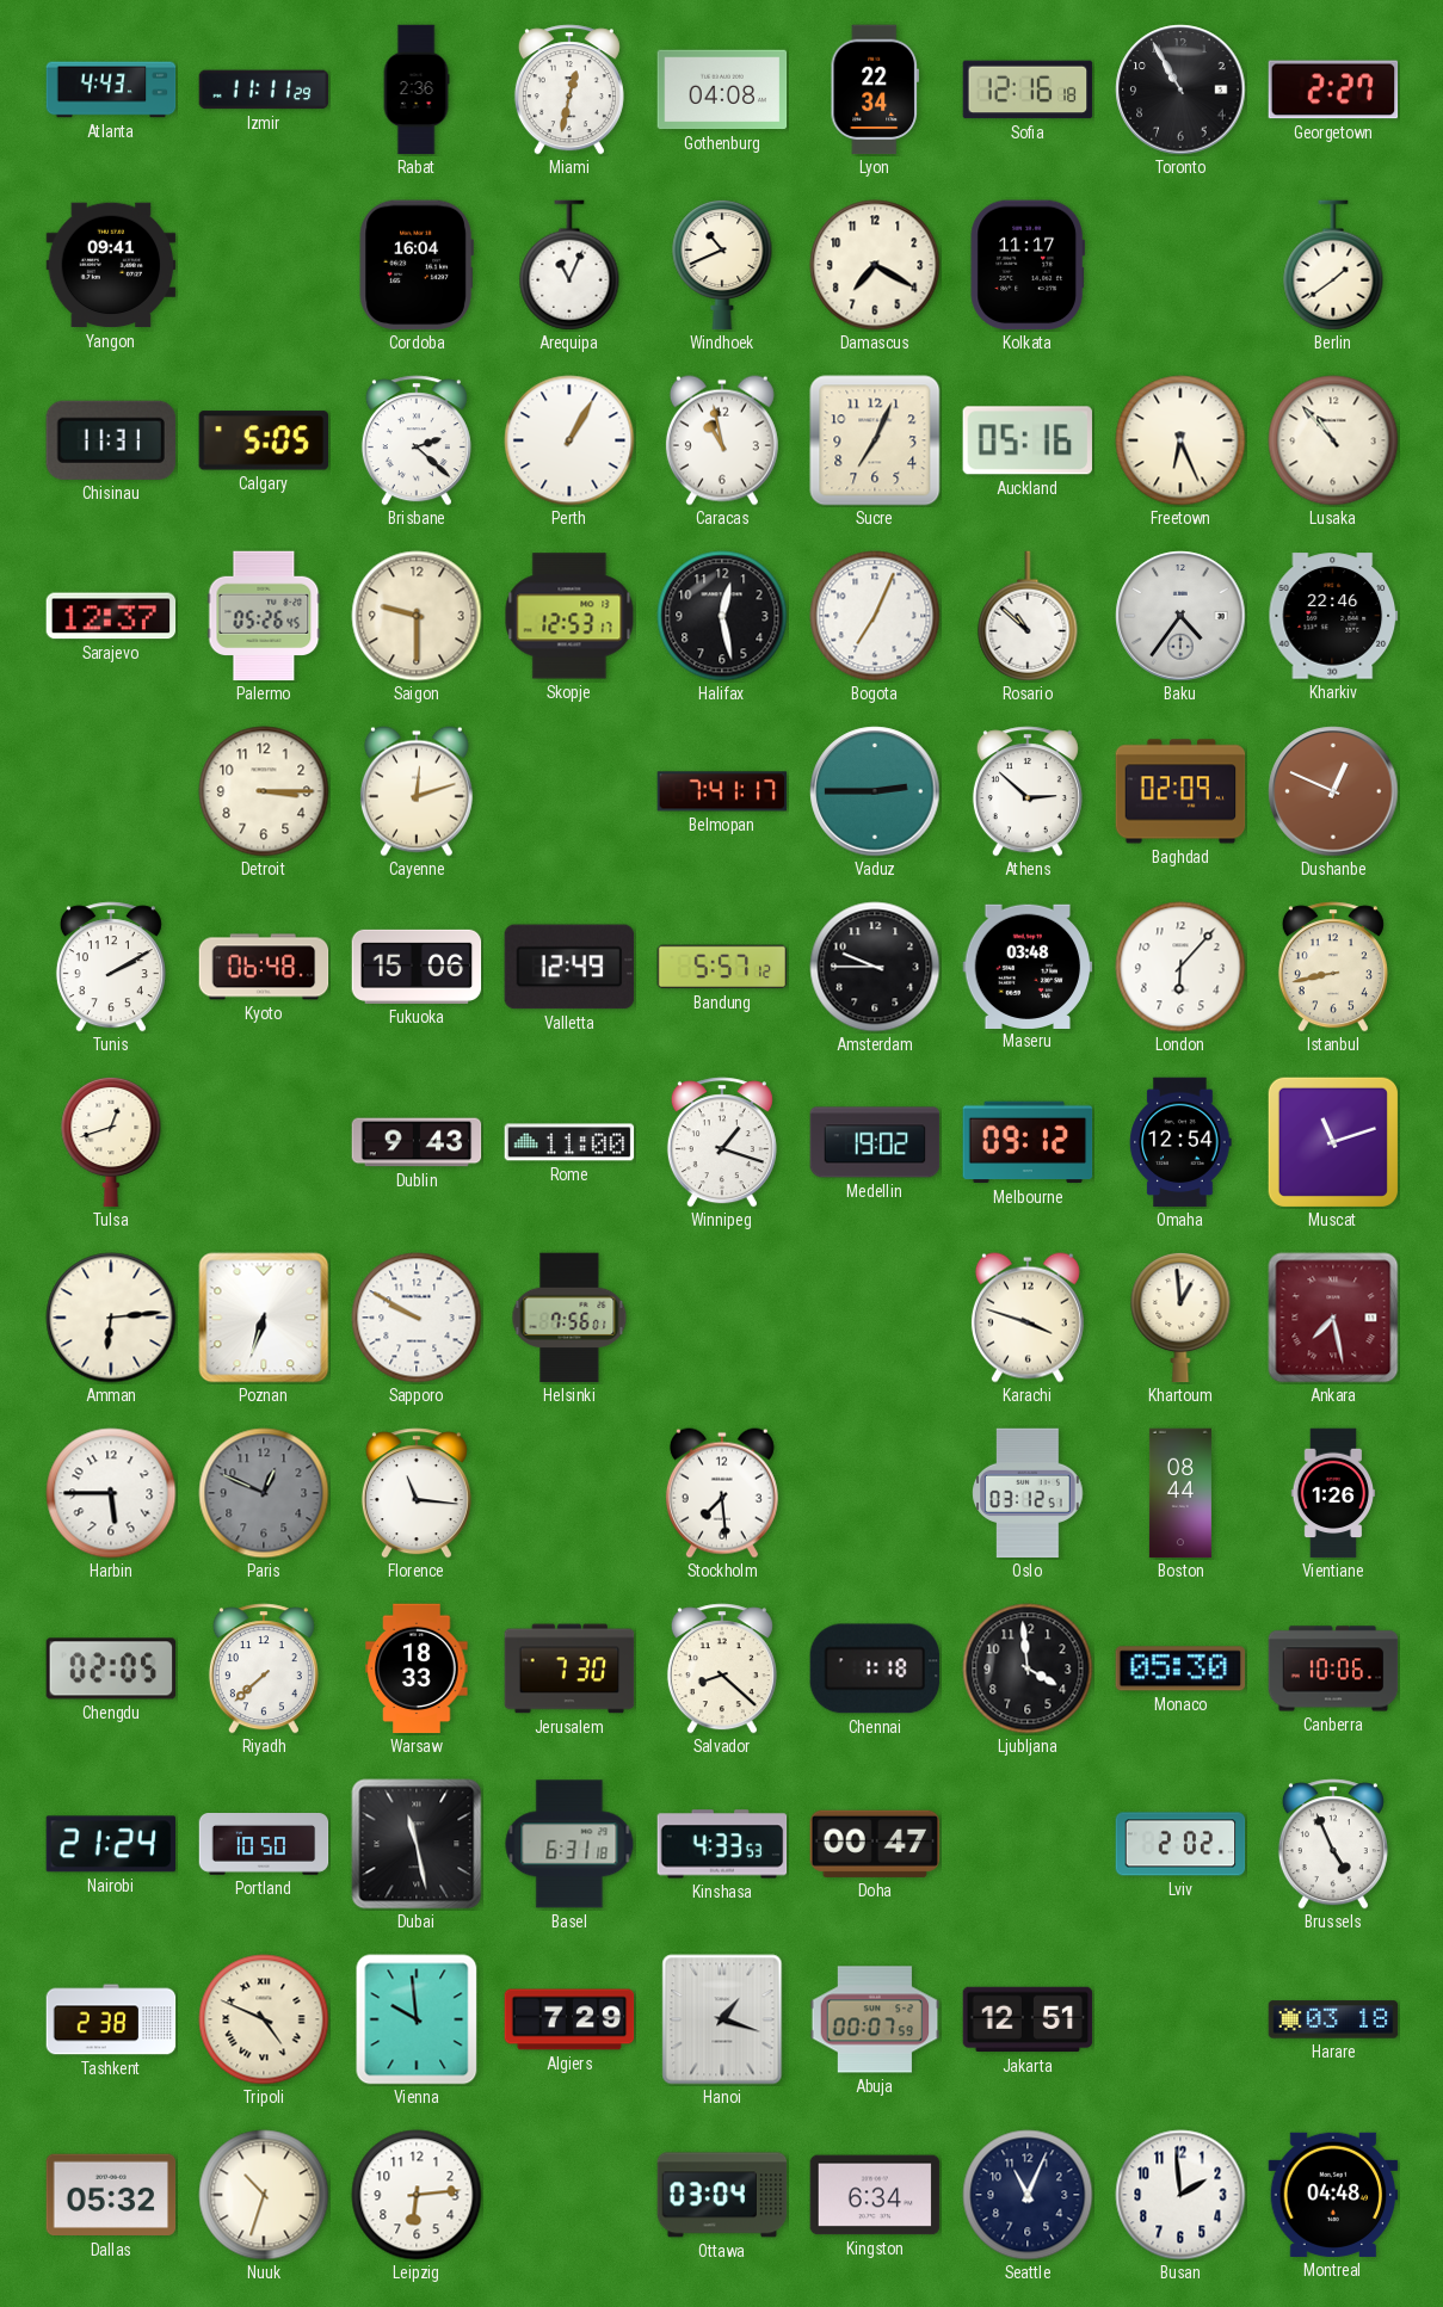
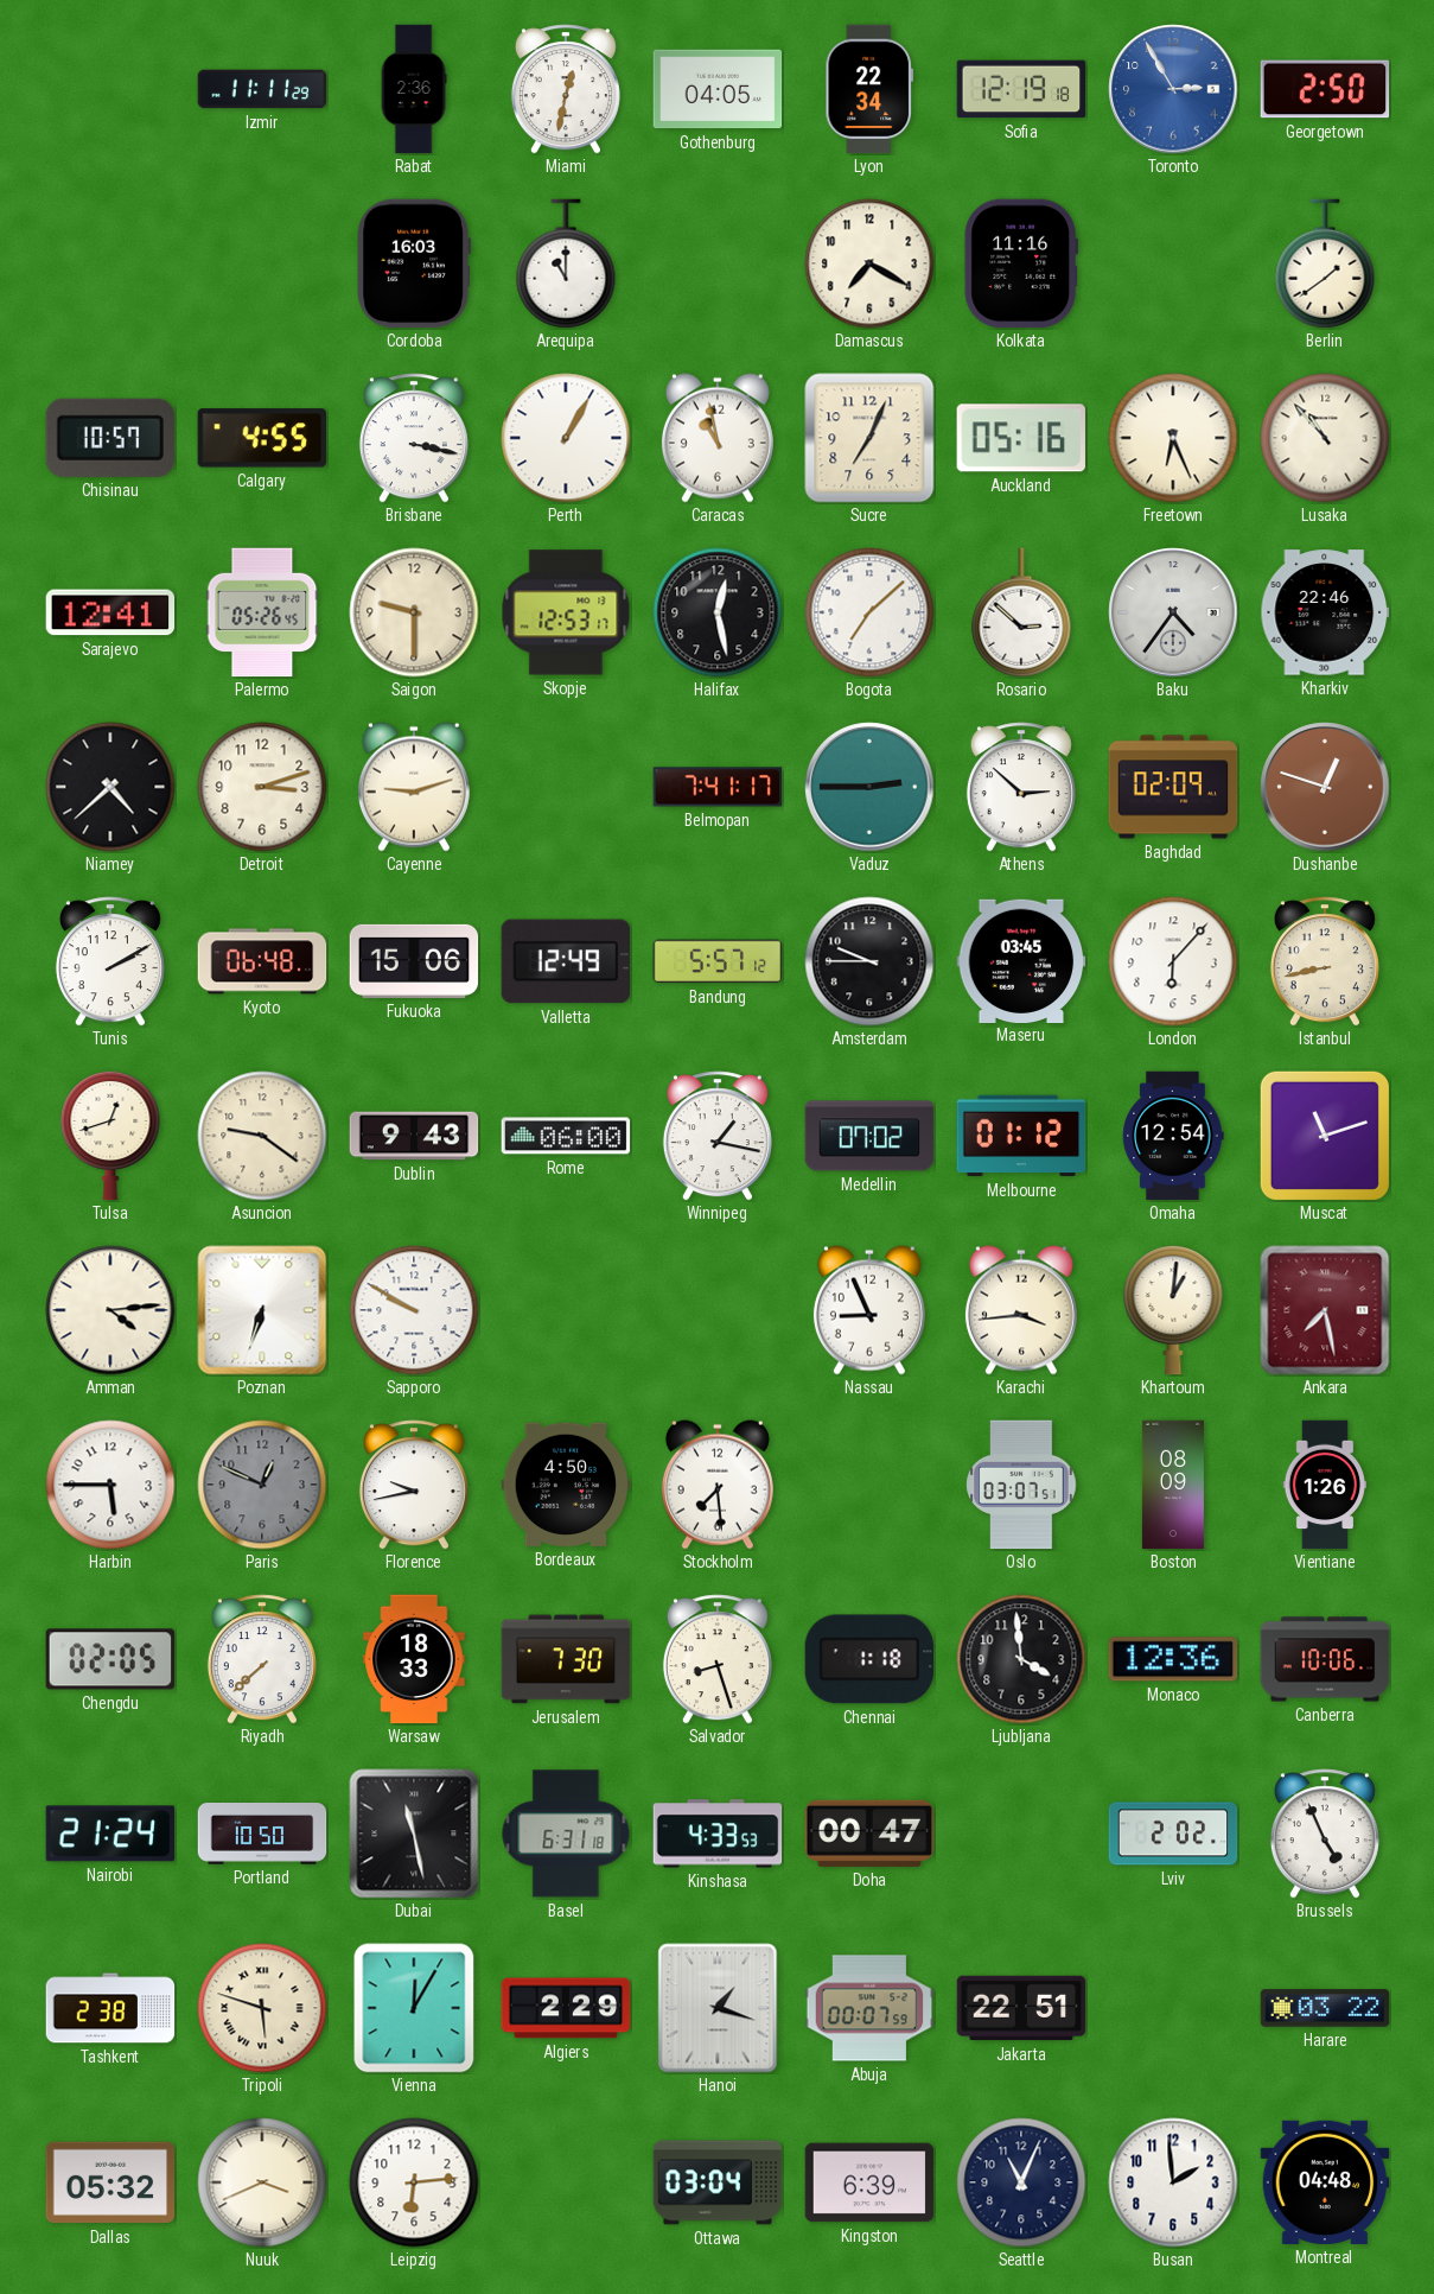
Atlanta: 4:43 -> none (111, 90)
Gothenburg: 04:08 -> 04:05 (718, 89)
Sofia: 12:16 -> 12:19 (1021, 89)
Toronto: 10:55 -> 2:55 (1173, 89)
Toronto dial: black -> blue (1173, 89)
Georgetown: 2:27 -> 2:50 (1325, 89)
Yangon: 09:41 -> none (111, 265)
Cordoba: 16:04 -> 16:03 (414, 263)
Arequipa: 11:04 -> 11:00 (566, 263)
Windhoek: 10:41 -> none (722, 265)
Kolkata: 11:17 -> 11:16 (1020, 263)
Chisinau: 11:31 -> 10:57 (110, 438)
Calgary: 5:05 -> 4:55 (261, 438)
Brisbane: 2:22 -> 3:17 (414, 438)
Sarajevo: 12:37 -> 12:41 (110, 612)
Bogota: 7:04 -> 7:08 (869, 612)
Rosario: 10:52 -> 2:52 (1021, 612)
Niamey: none -> 4:38 (110, 787)
Detroit: 3:15 -> 3:12 (262, 787)
Cayenne: 12:12 -> 9:12 (414, 787)
Dushanbe: 12:49 -> 12:48 (1325, 787)
Maseru: 03:48 -> 03:45 (1021, 960)
Asuncion: none -> 9:21 (262, 1136)
Rome: 11:00 -> 06:00 (566, 1136)
Winnipeg: 1:18 -> 1:17 (718, 1136)
Medellin: 19:02 -> 07:02 (869, 1136)
Melbourne: 09:12 -> 01:12 (1021, 1136)
Amman: 6:14 -> 4:14 (110, 1310)
Helsinki: 7:56 -> none (569, 1318)
Nassau: none -> 8:56 (869, 1310)
Karachi: 3:48 -> 3:44 (1021, 1310)
Khartoum: 12:59 -> 1:01 (1173, 1310)
Florence: 11:16 -> 9:43 (414, 1485)
Bordeaux: none -> 4:50 (566, 1485)
Oslo: 03:12 -> 03:07 (1021, 1485)
Boston: 08:44 -> 08:09 (1173, 1485)
Salvador: 8:22 -> 8:27 (718, 1659)
Monaco: 05:30 -> 12:36 (1173, 1659)
Tripoli: 4:49 -> 5:48 (262, 2008)
Vienna: 9:59 -> 12:05 (414, 2008)
Algiers: 7:29 -> 2:29 (566, 2008)
Jakarta: 12:51 -> 22:51 (1021, 2008)
Harare: 03:18 -> 03:22 (1325, 2008)
Nuuk: 10:33 -> 3:41 (262, 2182)
Kingston: 6:34 -> 6:39 (869, 2182)
